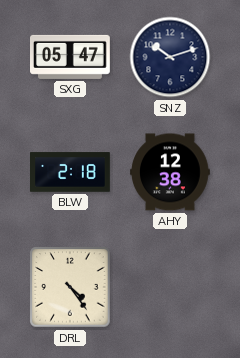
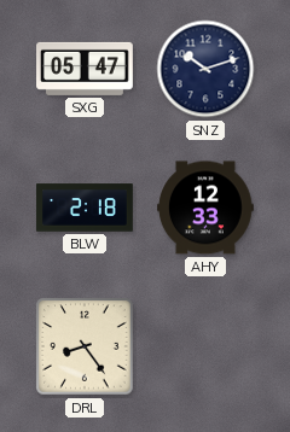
AHY: 12:38 -> 12:33 (205, 208)
DRL: 4:24 -> 8:24 (85, 346)
